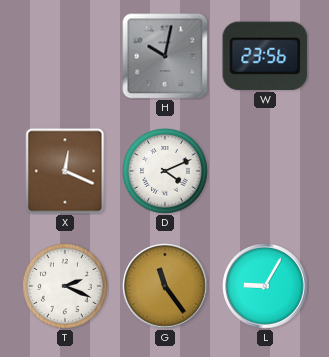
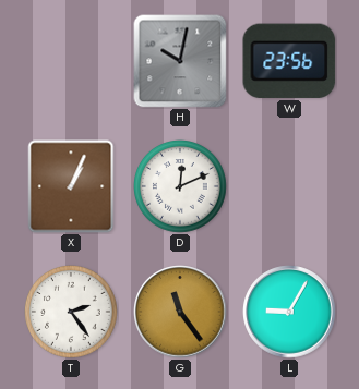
X: 12:19 -> 1:04 (71, 186)
D: 4:11 -> 12:11 (181, 187)
T: 2:19 -> 2:24 (72, 313)
